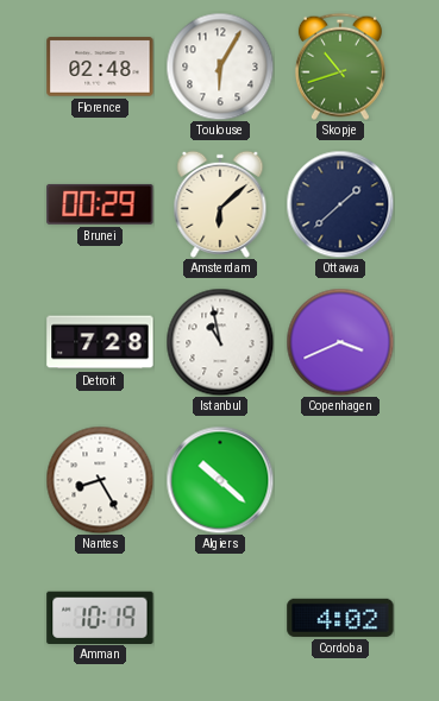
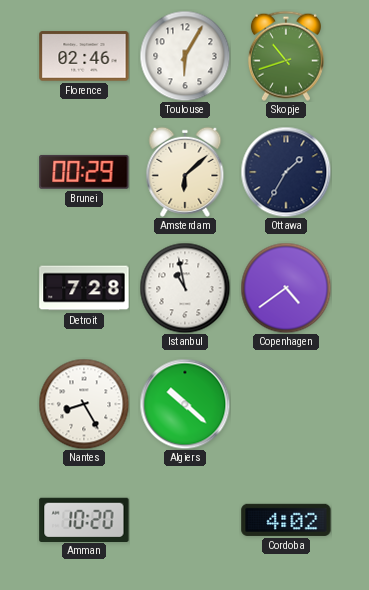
Florence: 02:48 -> 02:46 (84, 56)
Ottawa: 1:38 -> 1:35 (286, 172)
Copenhagen: 3:41 -> 4:39 (286, 288)
Amman: 10:19 -> 10:20 (84, 519)
